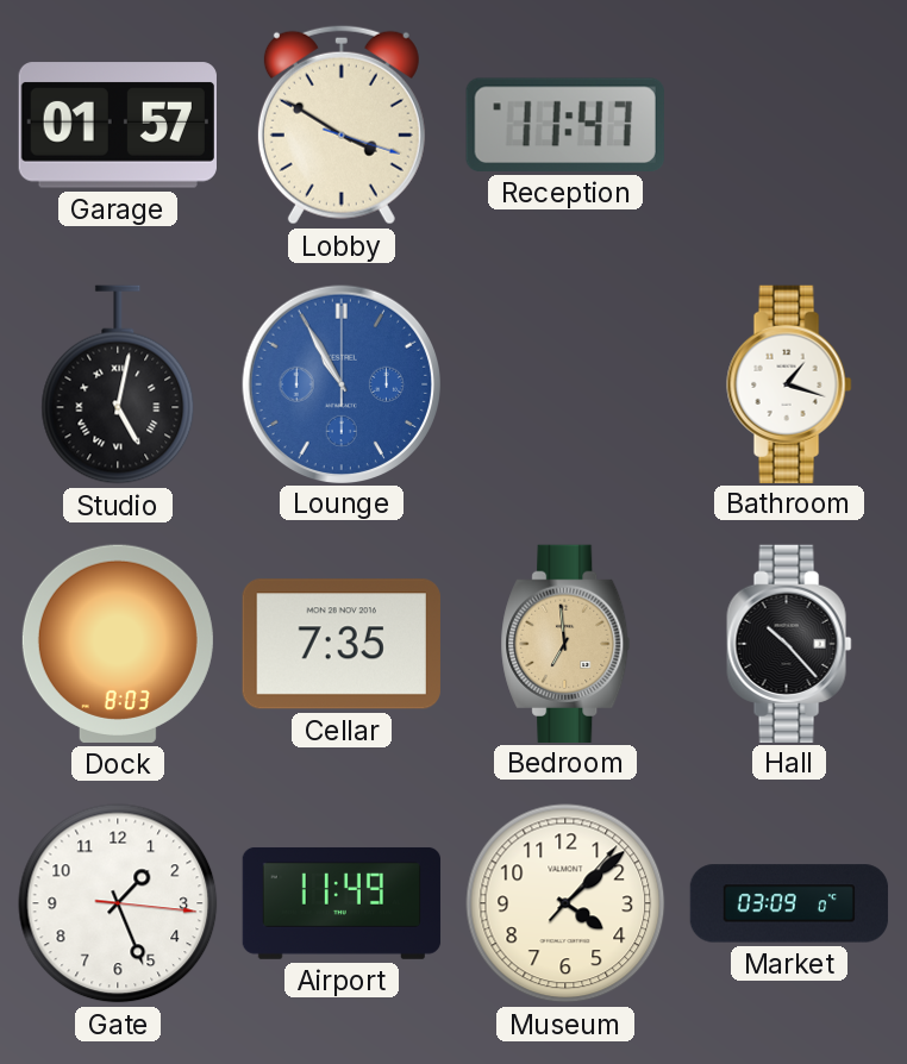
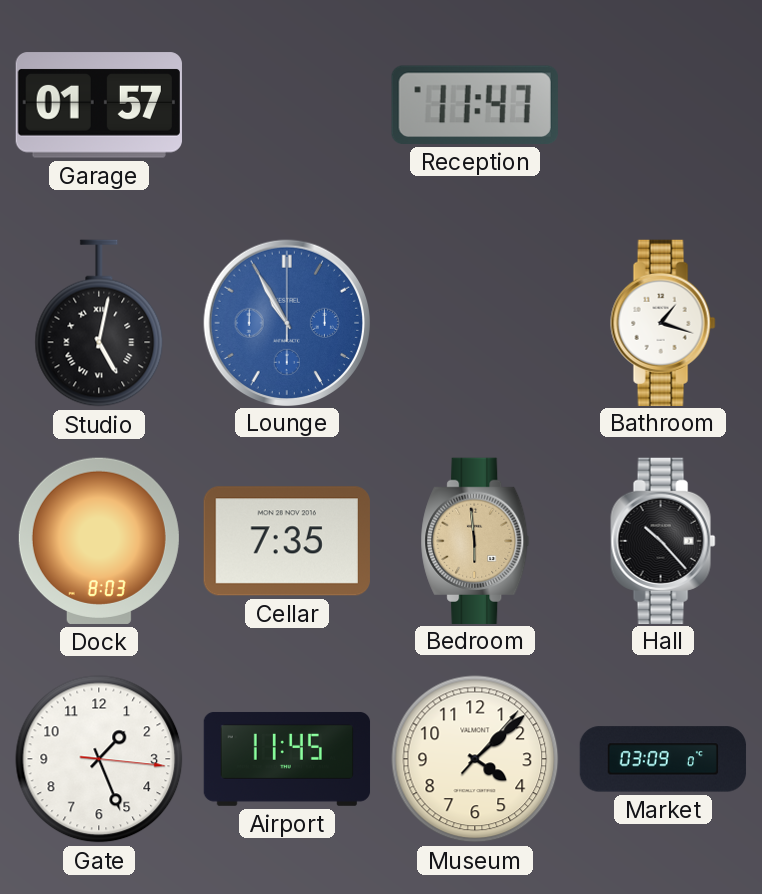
Lobby: 3:50 -> none (342, 125)
Bedroom: 6:59 -> 5:59 (475, 540)
Airport: 11:49 -> 11:45 (287, 759)
